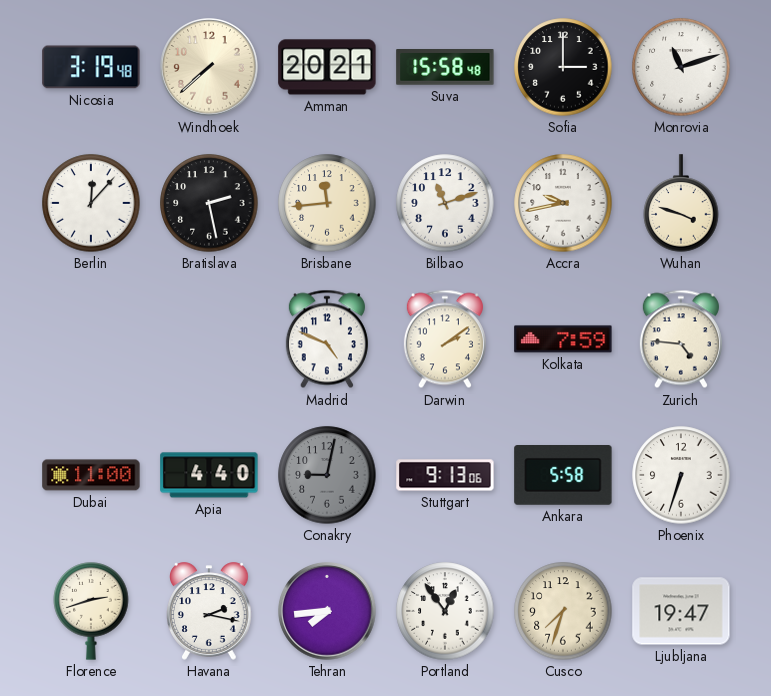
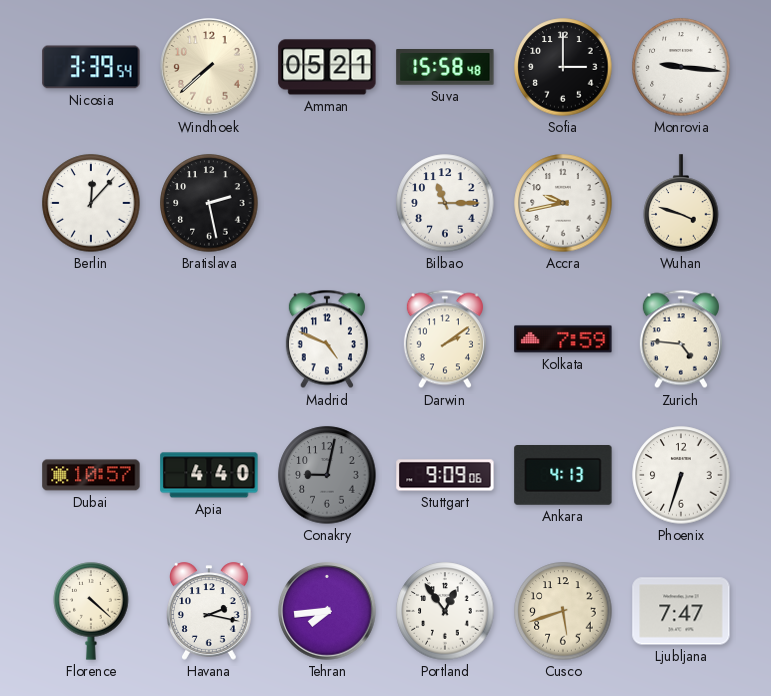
Nicosia: 3:19 -> 3:39 (91, 67)
Amman: 20:21 -> 05:21 (327, 67)
Monrovia: 11:12 -> 9:16 (681, 67)
Brisbane: 11:44 -> none (327, 203)
Bilbao: 11:12 -> 11:15 (445, 203)
Dubai: 11:00 -> 10:57 (91, 475)
Stuttgart: 9:13 -> 9:09 (445, 475)
Ankara: 5:58 -> 4:13 (563, 476)
Florence: 2:42 -> 4:22 (91, 611)
Cusco: 7:33 -> 5:42 (563, 611)
Ljubljana: 19:47 -> 7:47 (681, 611)
